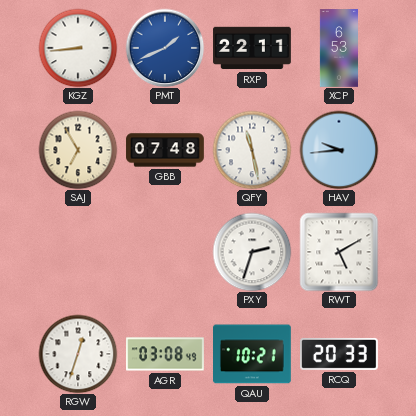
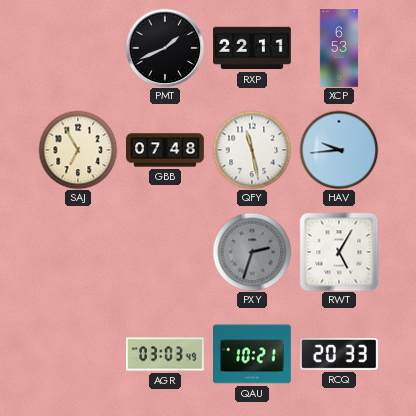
KGZ: 8:44 -> none (78, 48)
PMT dial: blue -> black (165, 48)
PXY dial: white -> grey (252, 252)
RWT: 5:10 -> 5:05 (339, 252)
RGW: 12:33 -> none (78, 354)
AGR: 03:08 -> 03:03 (165, 354)
